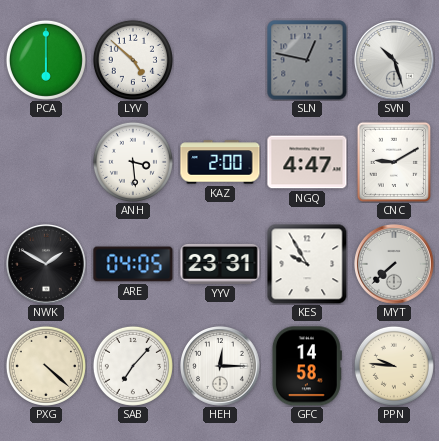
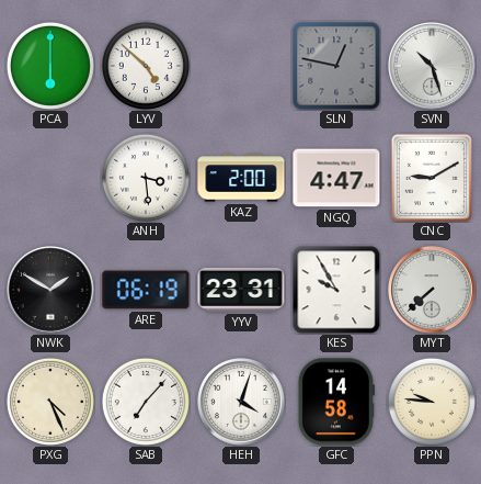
ARE: 04:05 -> 06:19 (146, 290)
PXG: 4:22 -> 4:26 (50, 402)
HEH: 12:15 -> 4:03 (242, 403)
